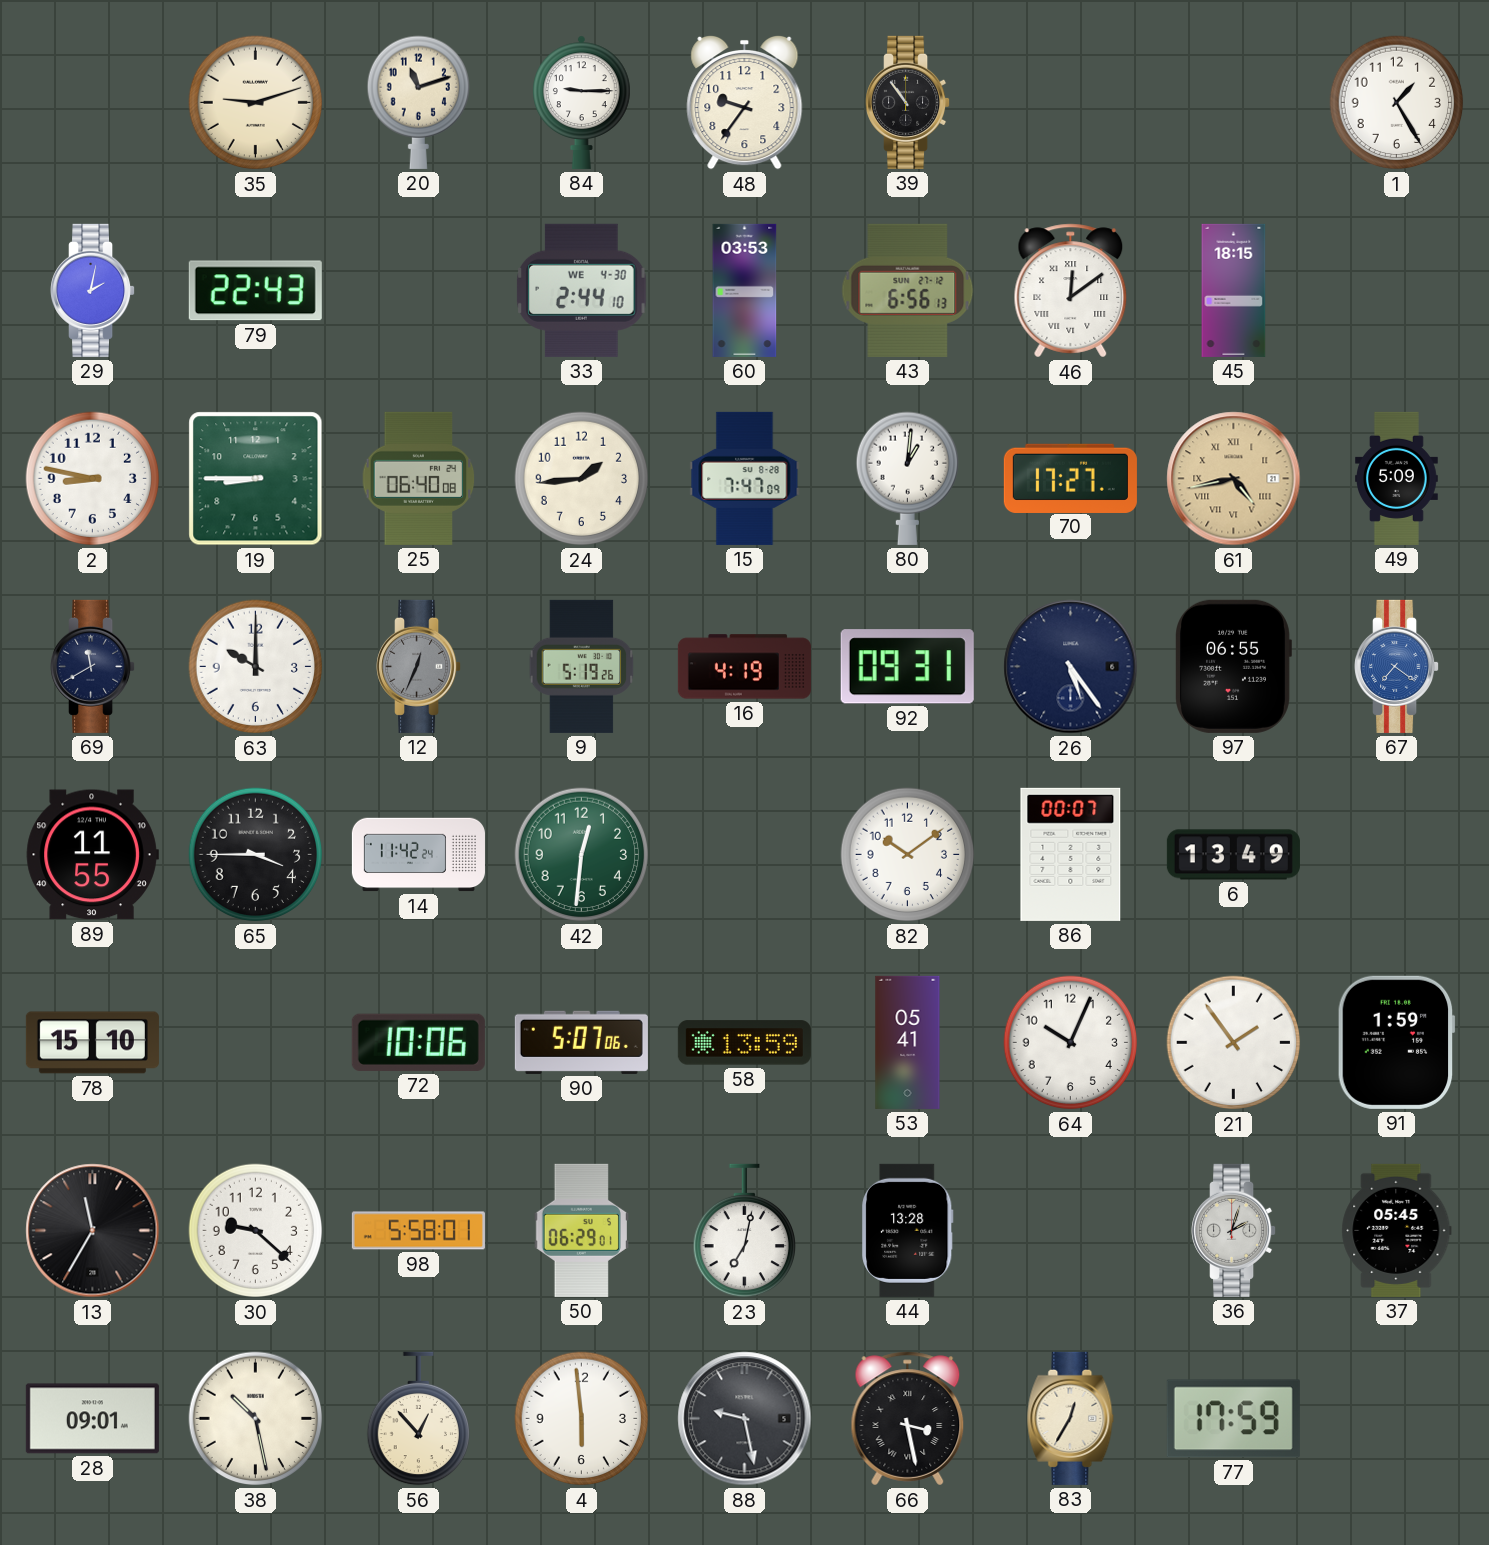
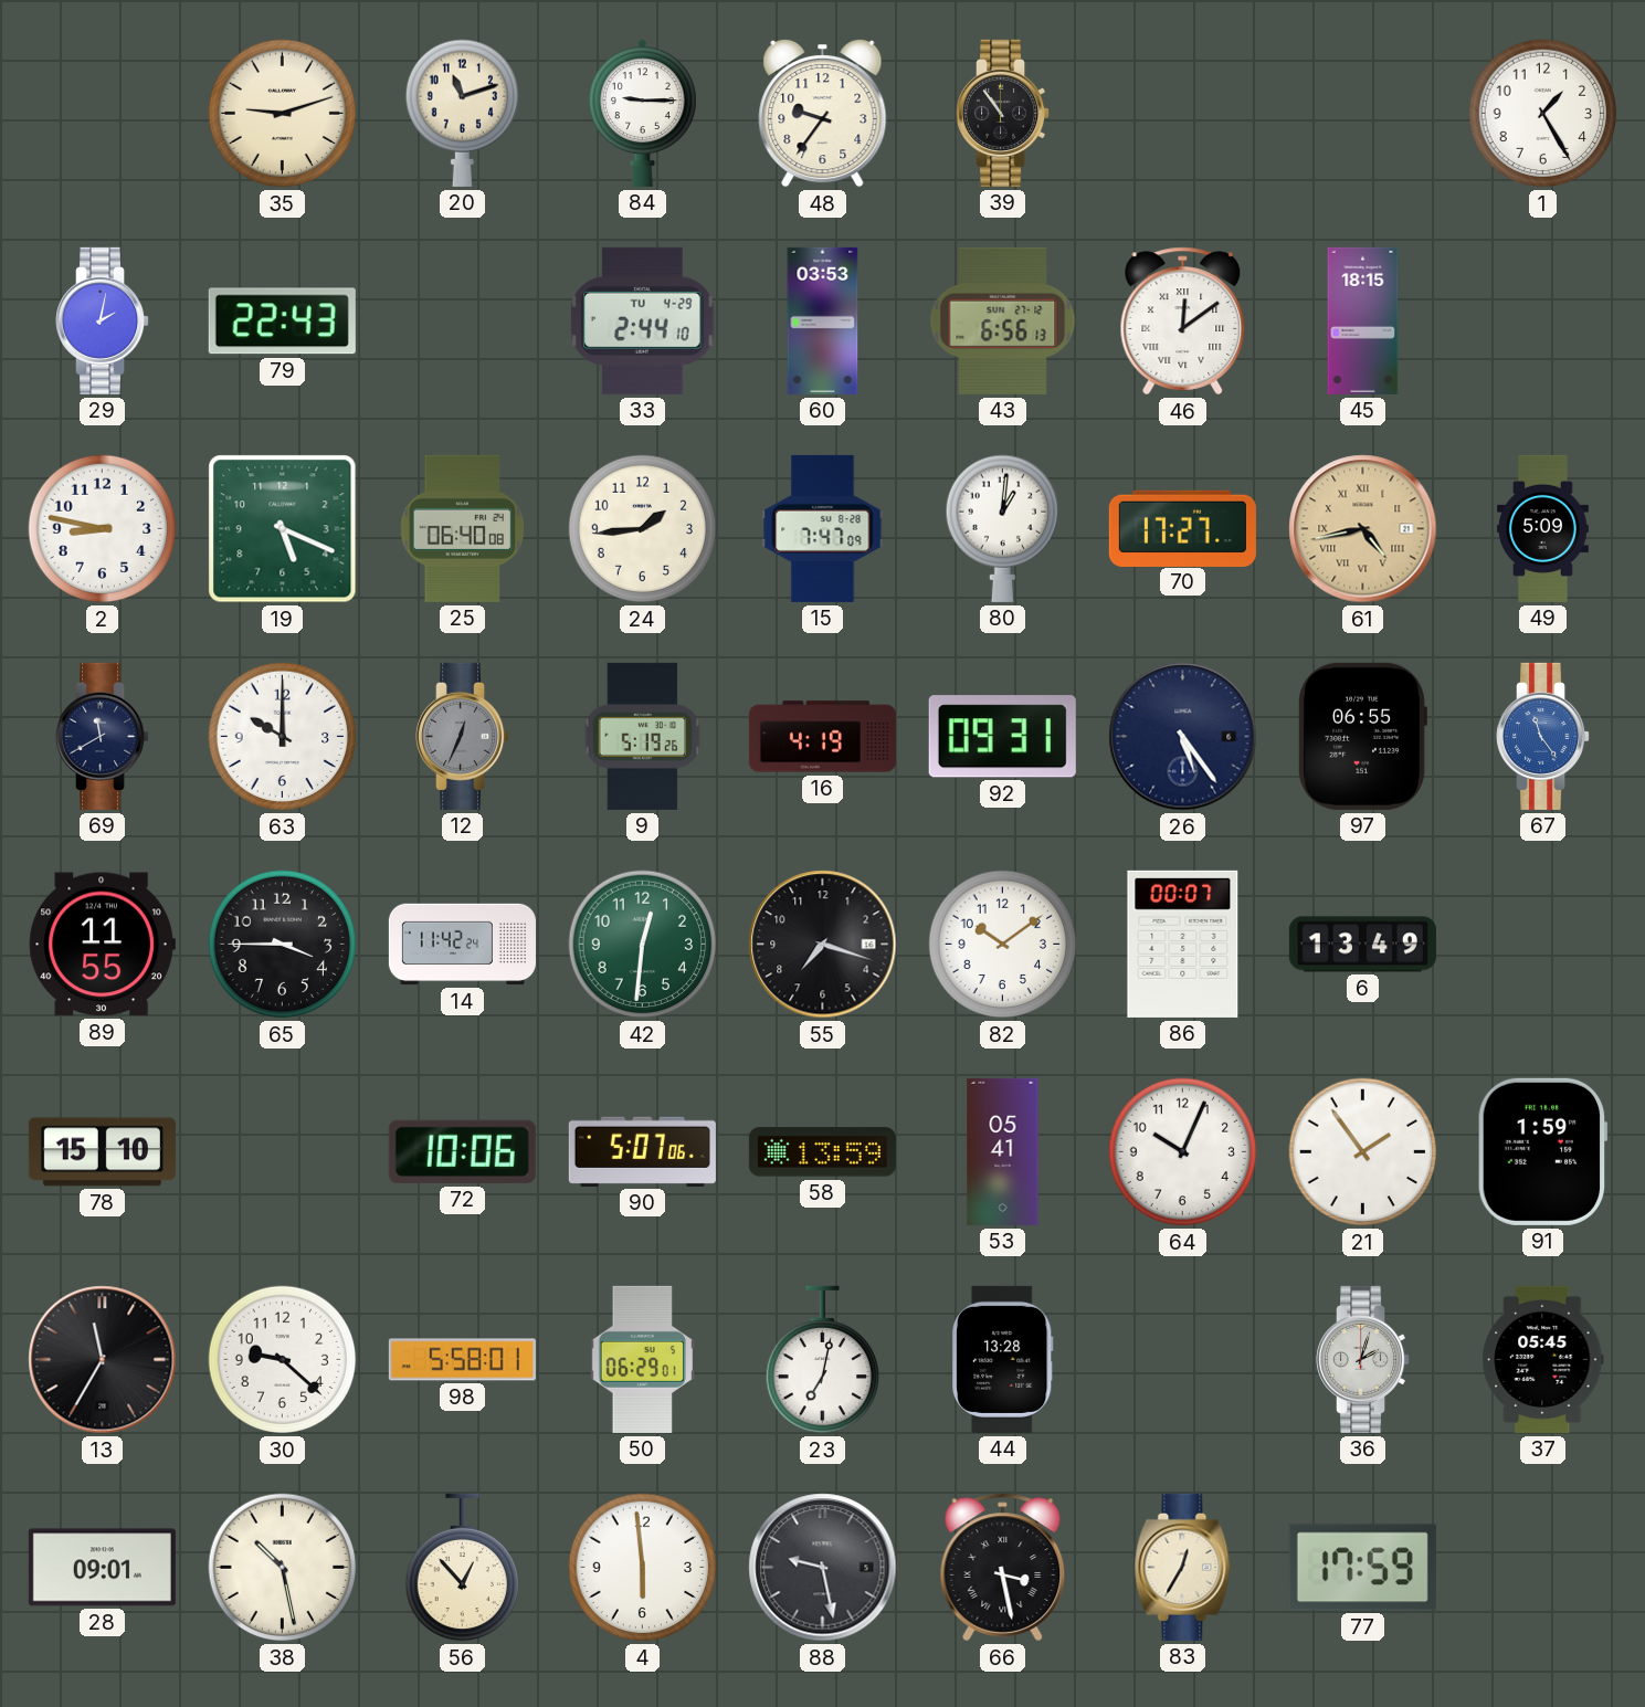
33 date: WE 4-30 -> TU 4-29 (643, 320)
19: 8:45 -> 5:19 (283, 529)
67: 7:21 -> 11:24 (1543, 736)
55: none -> 7:18 (823, 945)
